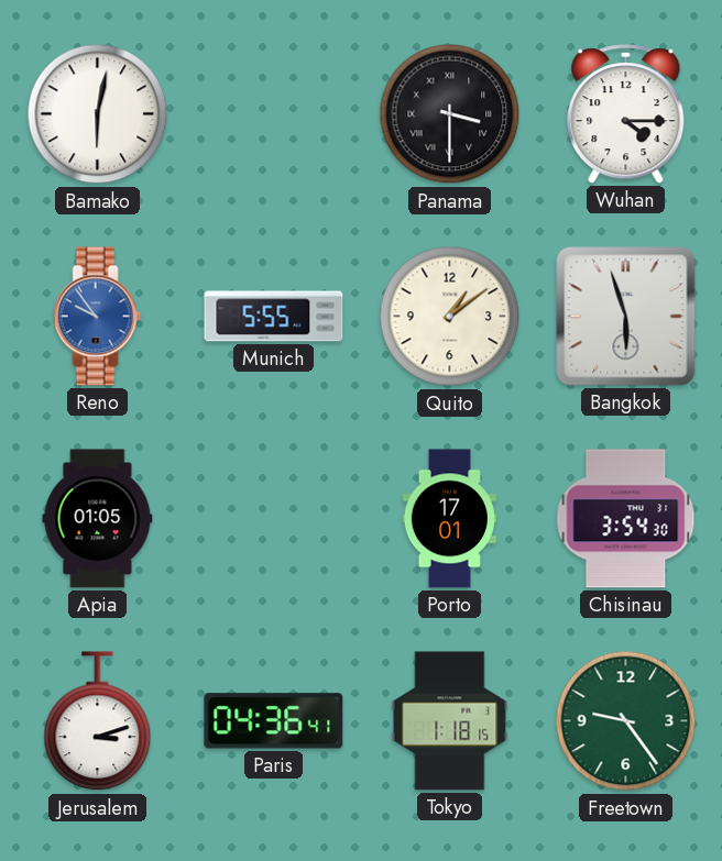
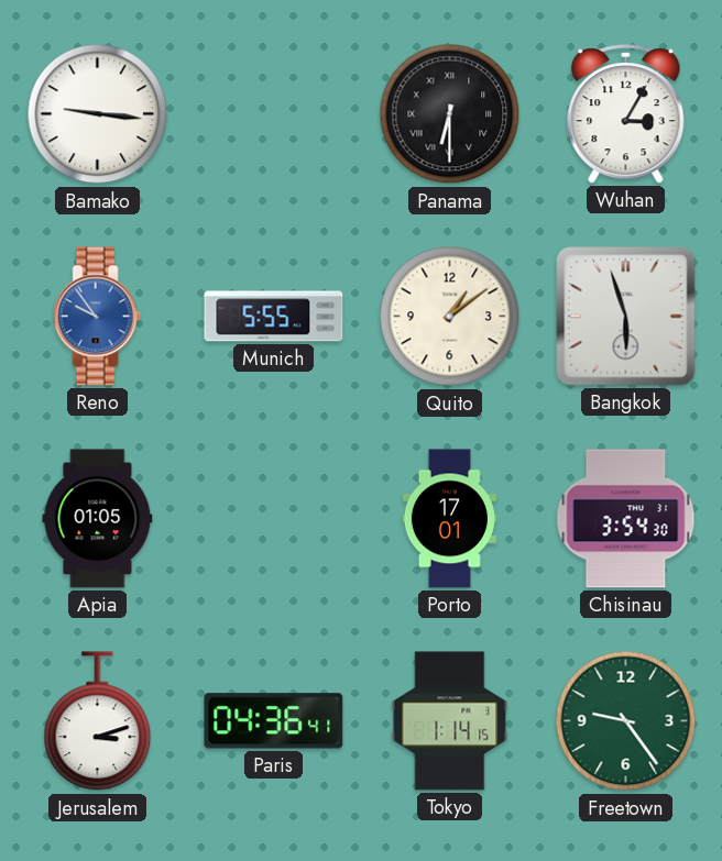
Bamako: 6:02 -> 9:16 (98, 114)
Panama: 3:30 -> 6:30 (450, 114)
Wuhan: 4:15 -> 3:05 (626, 114)
Tokyo: 1:18 -> 1:14 (450, 721)
